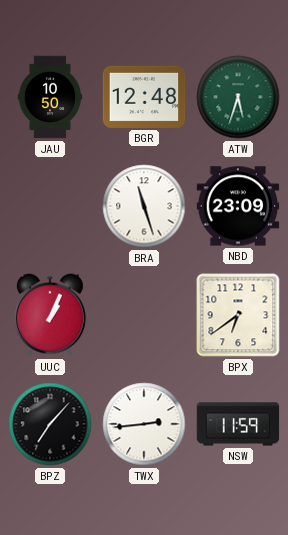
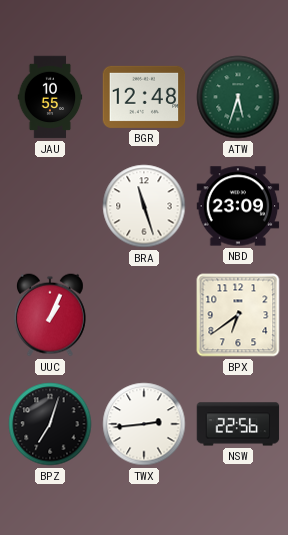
JAU: 10:50 -> 10:55 (50, 97)
BPZ: 7:07 -> 7:03 (50, 424)
NSW: 11:59 -> 22:56 (238, 424)
